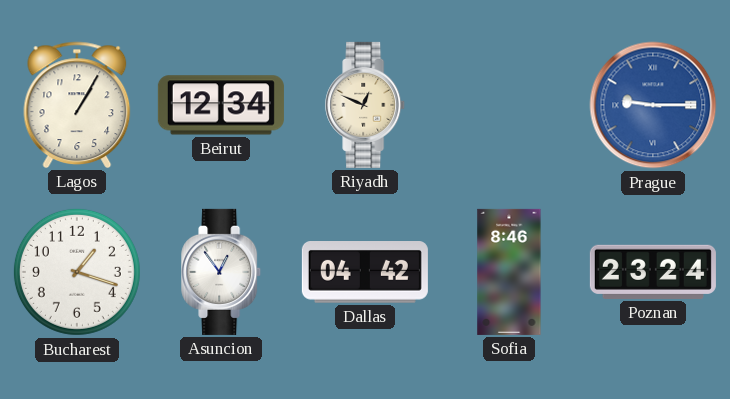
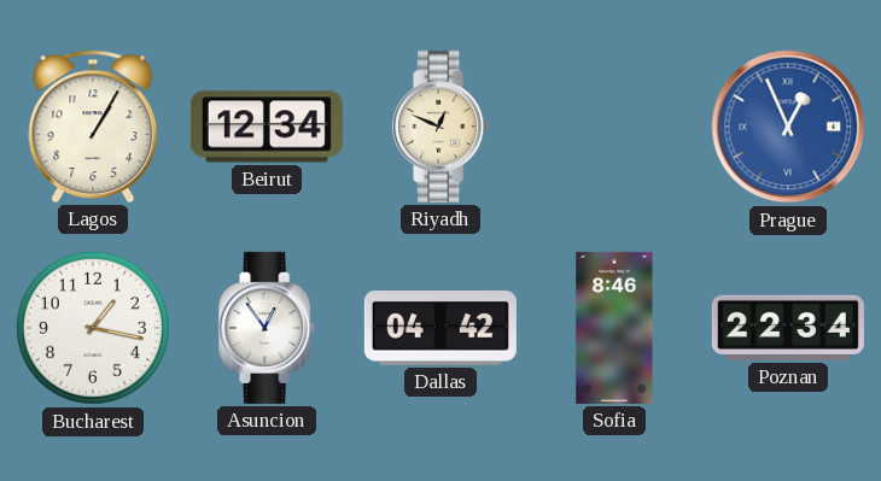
Prague: 9:15 -> 12:56 (788, 127)
Bucharest: 1:18 -> 1:17 (93, 328)
Poznan: 23:24 -> 22:34 (788, 328)
